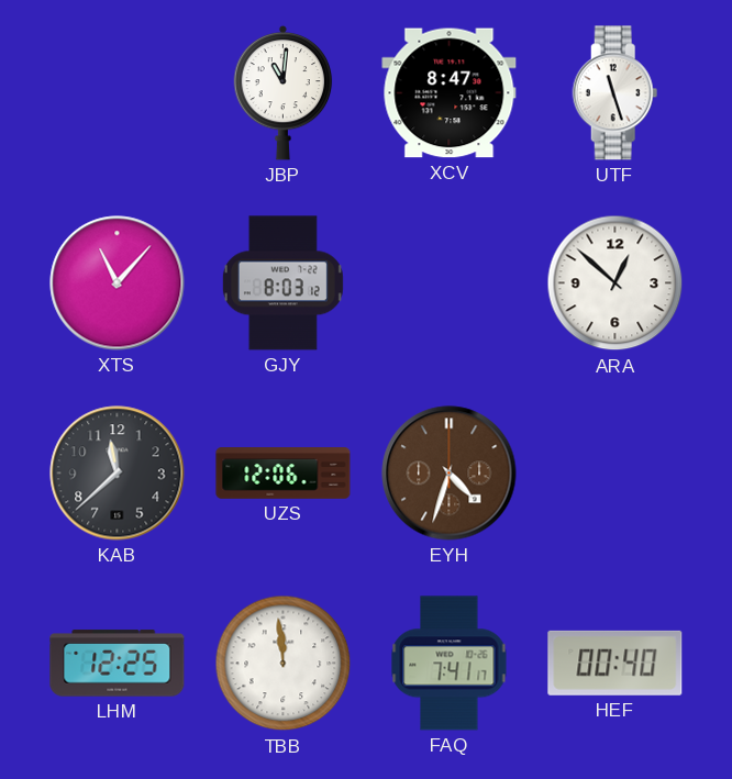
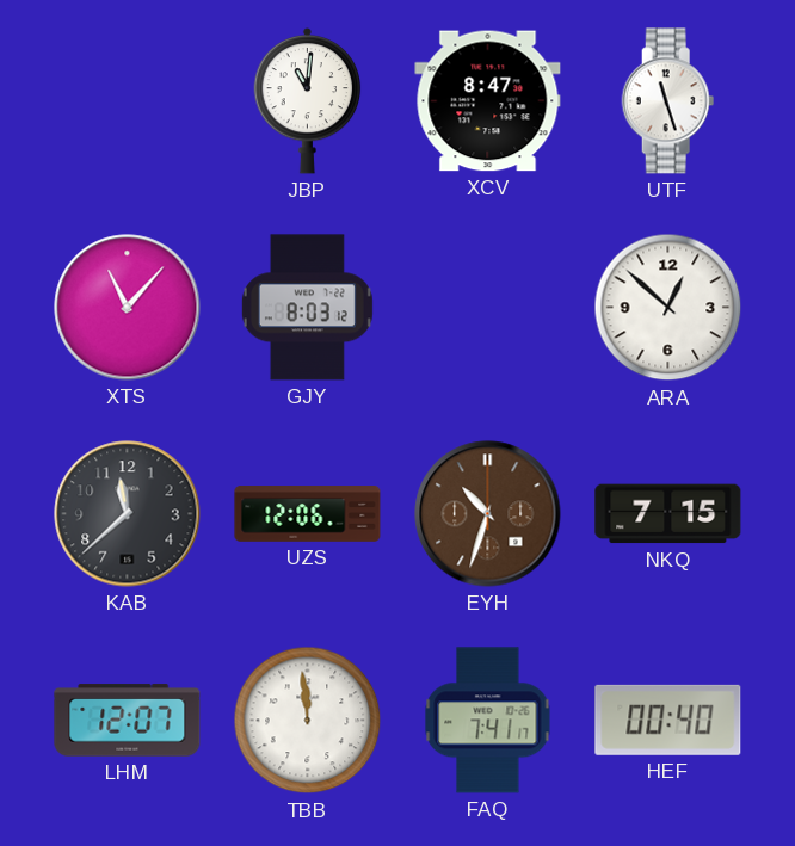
EYH: 4:33 -> 10:33 (488, 514)
NKQ: none -> 7:15 (668, 514)
LHM: 12:25 -> 12:07 (128, 721)
